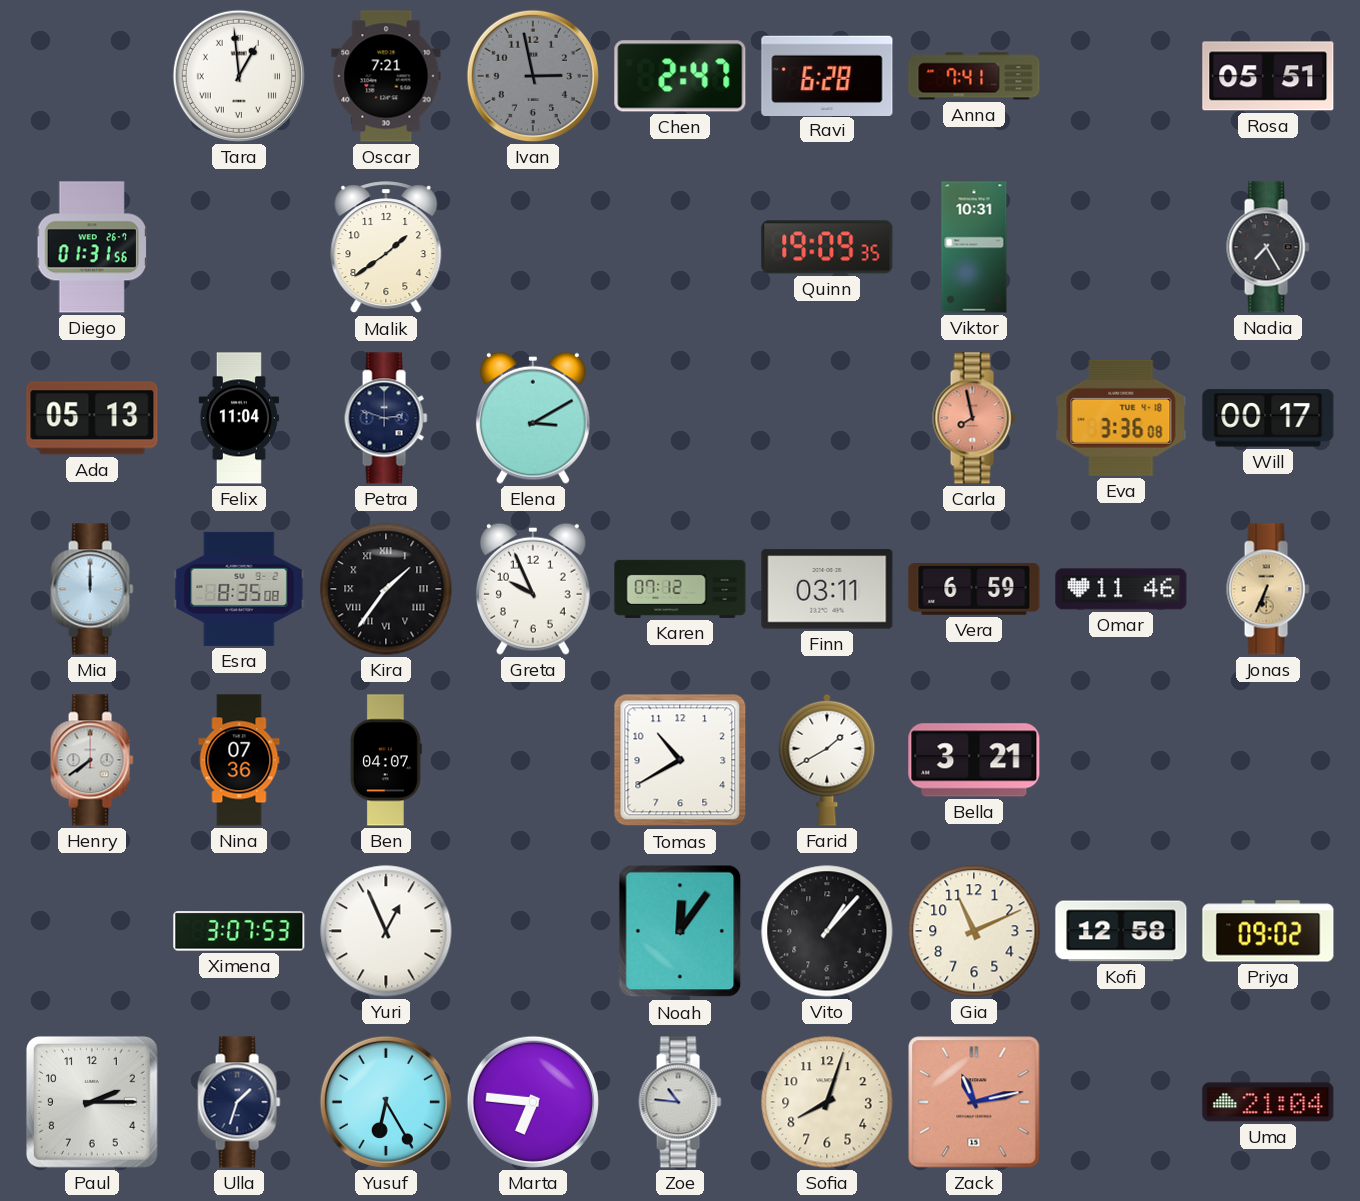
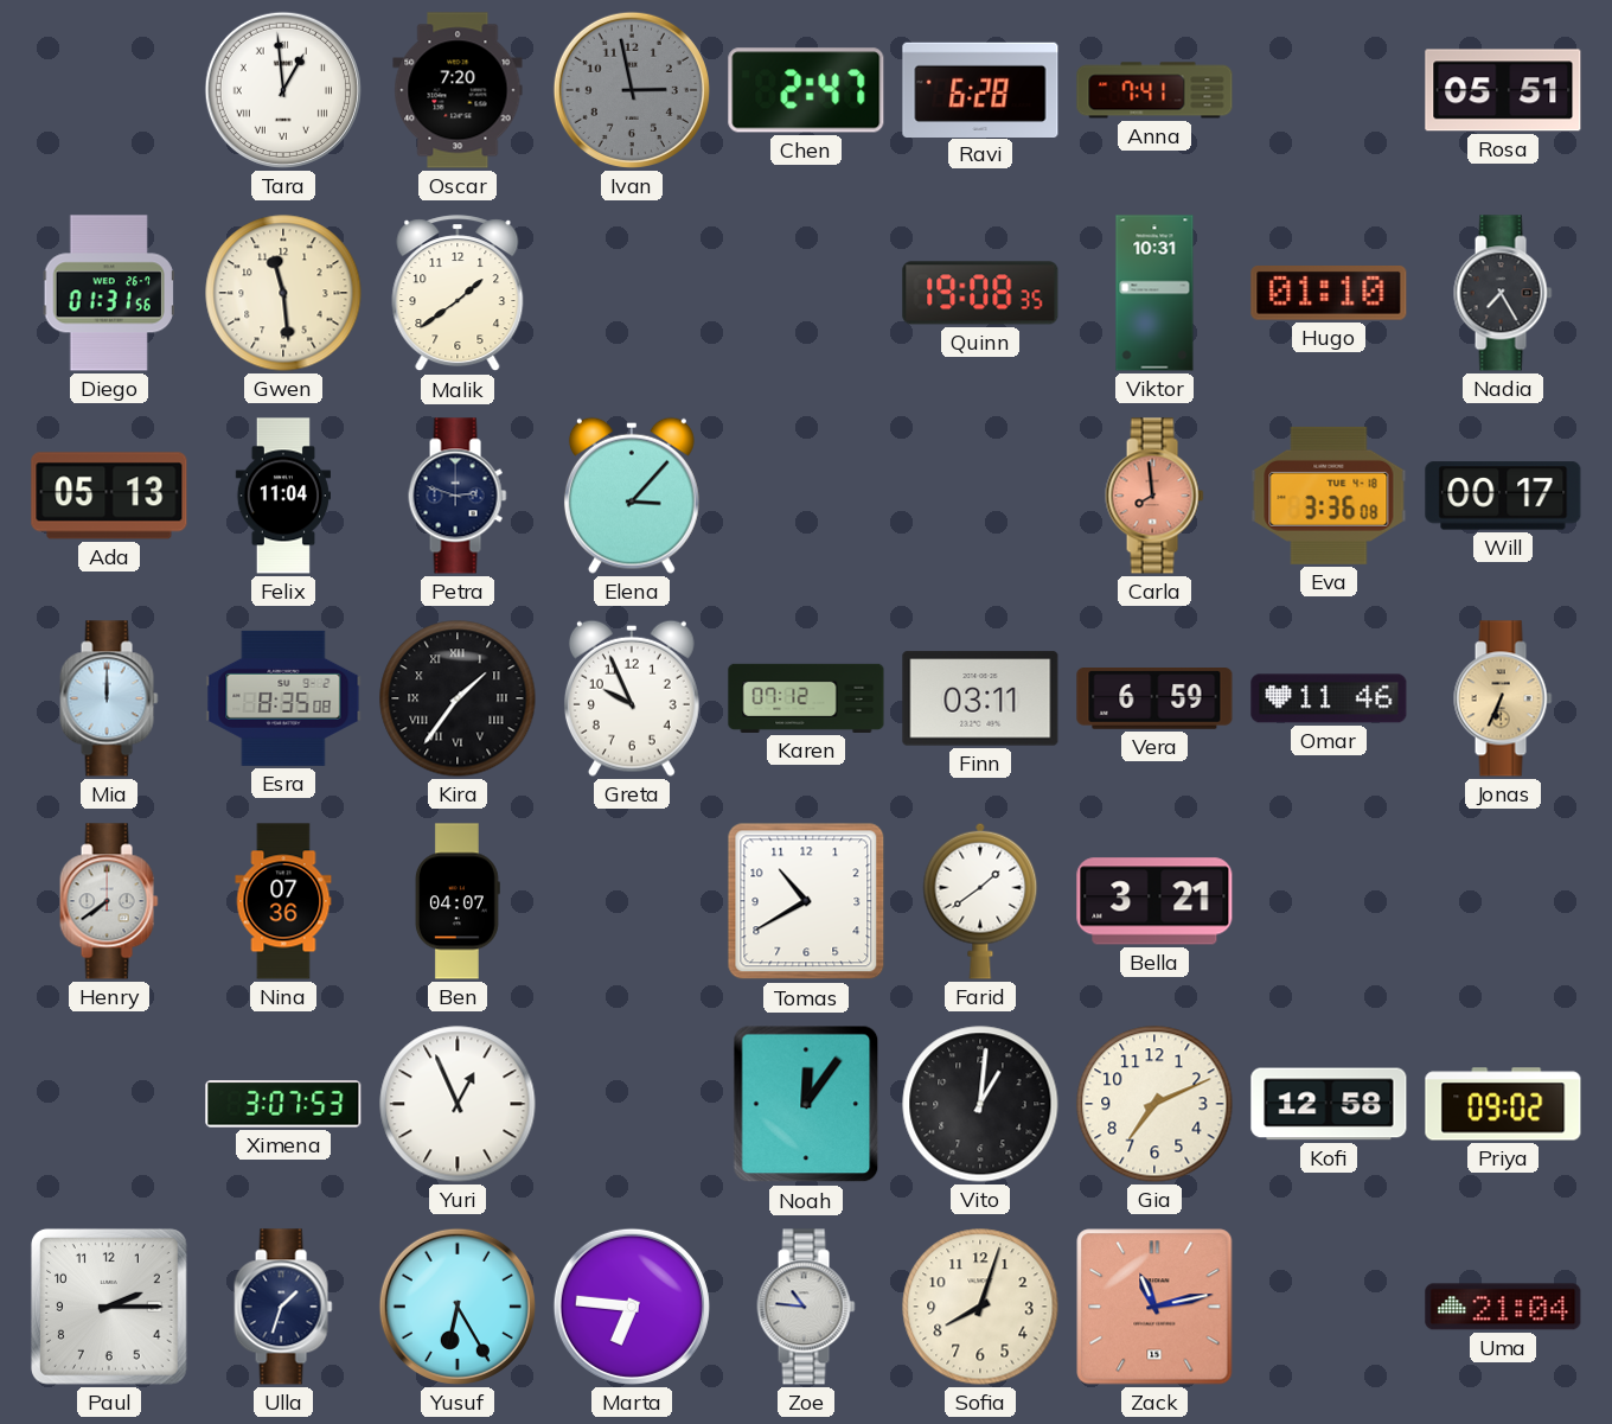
Oscar: 7:21 -> 7:20 (458, 90)
Gwen: none -> 11:29 (283, 293)
Quinn: 19:09 -> 19:08 (980, 293)
Hugo: none -> 01:10 (1329, 294)
Elena: 3:10 -> 3:07 (632, 496)
Carla: 7:58 -> 7:59 (1154, 496)
Farid: 1:40 -> 1:39 (980, 901)
Vito: 1:07 -> 1:01 (980, 1104)
Gia: 11:11 -> 7:11 (1154, 1104)
